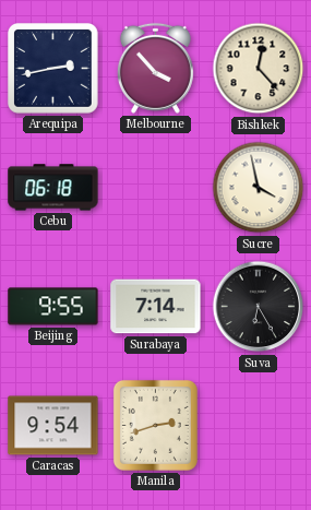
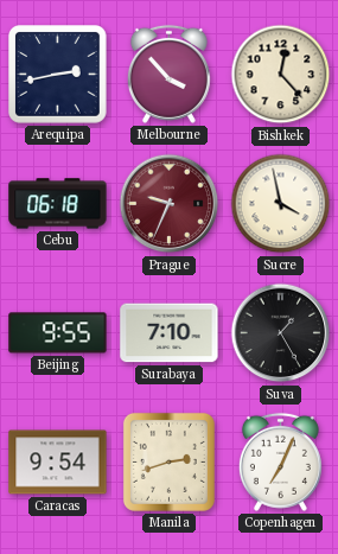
Prague: none -> 9:34 (170, 204)
Surabaya: 7:14 -> 7:10 (170, 333)
Suva: 6:25 -> 1:25 (281, 333)
Copenhagen: none -> 7:04 (280, 461)
